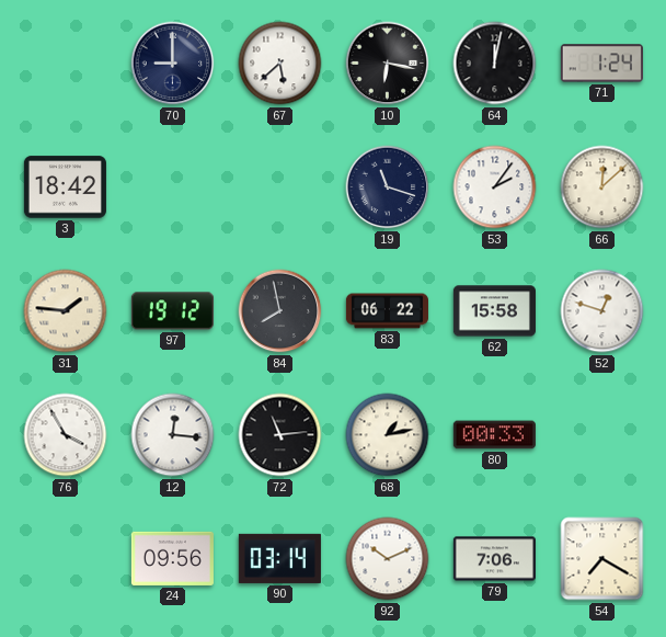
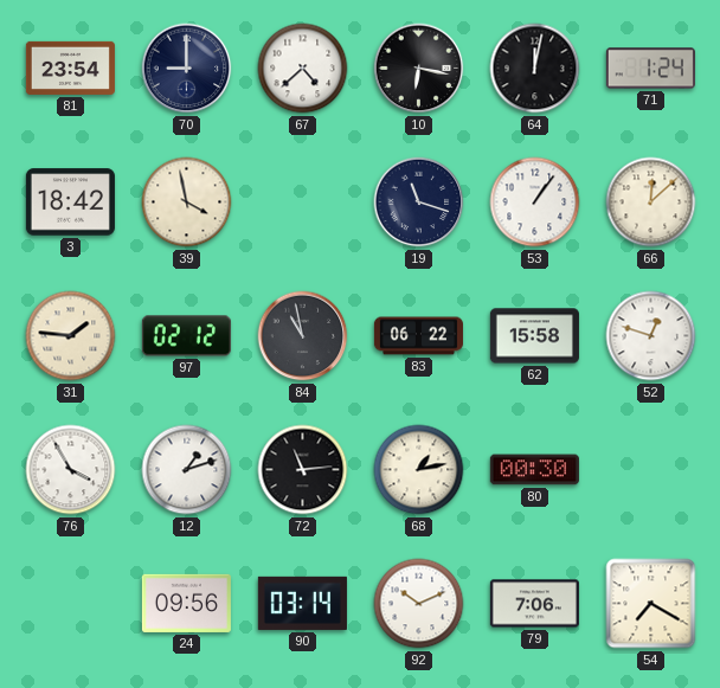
81: none -> 23:54 (70, 67)
67: 5:38 -> 4:38 (303, 69)
39: none -> 3:58 (187, 202)
53: 2:06 -> 1:06 (535, 202)
97: 19:12 -> 02:12 (186, 336)
84: 7:58 -> 10:58 (303, 336)
12: 12:16 -> 1:12 (187, 470)
80: 00:33 -> 00:30 (534, 470)
